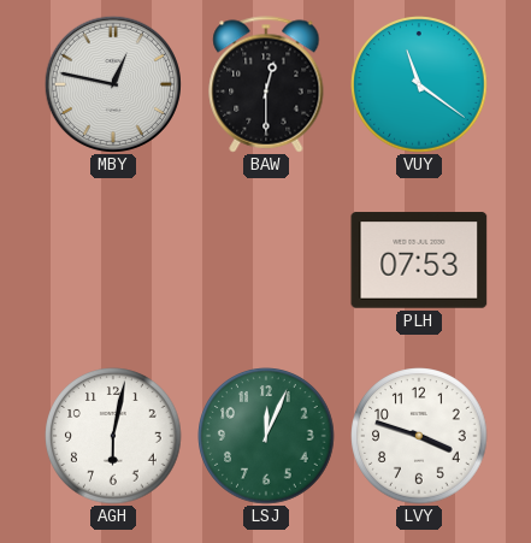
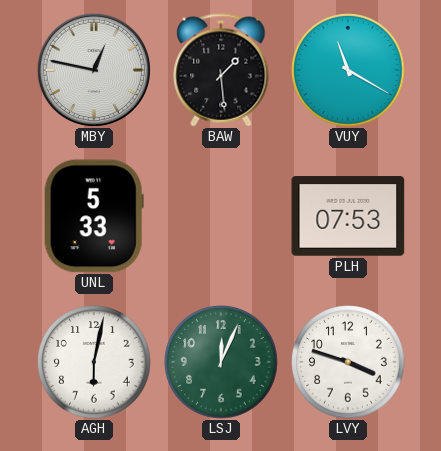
BAW: 12:30 -> 1:29 (221, 70)
VUY: 11:21 -> 11:20 (348, 70)
UNL: none -> 5:33 (94, 216)
